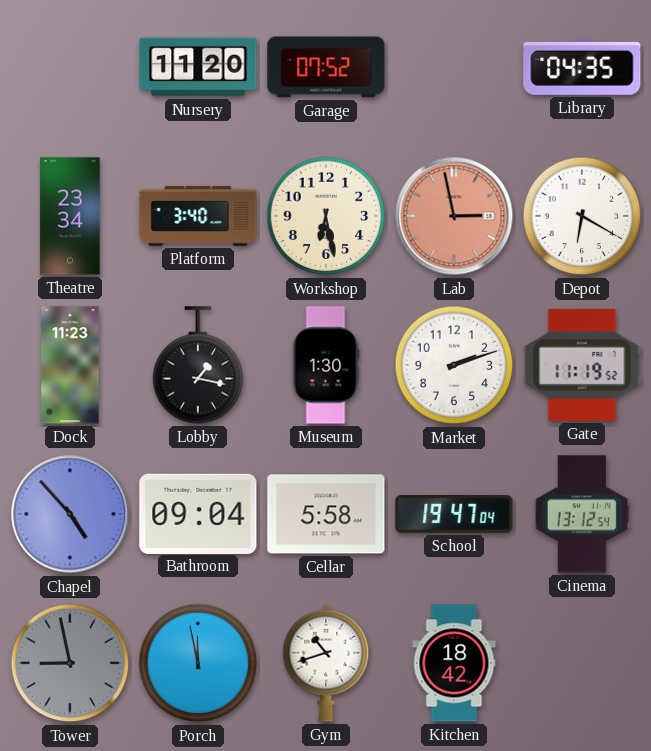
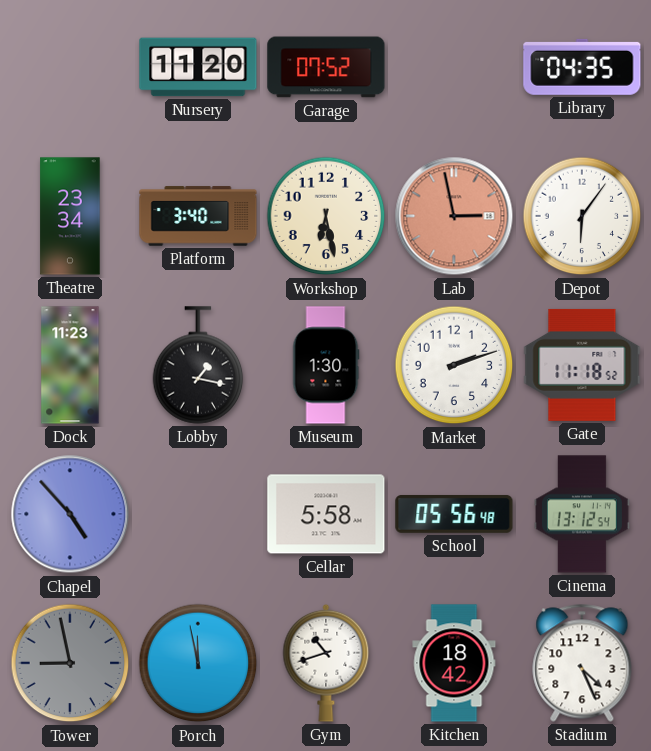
Depot: 6:20 -> 6:06 (582, 216)
Gate: 11:19 -> 11:18 (582, 365)
Bathroom: 09:04 -> none (198, 513)
School: 19:47 -> 05:56 (454, 514)
Stadium: none -> 4:26 (582, 663)
